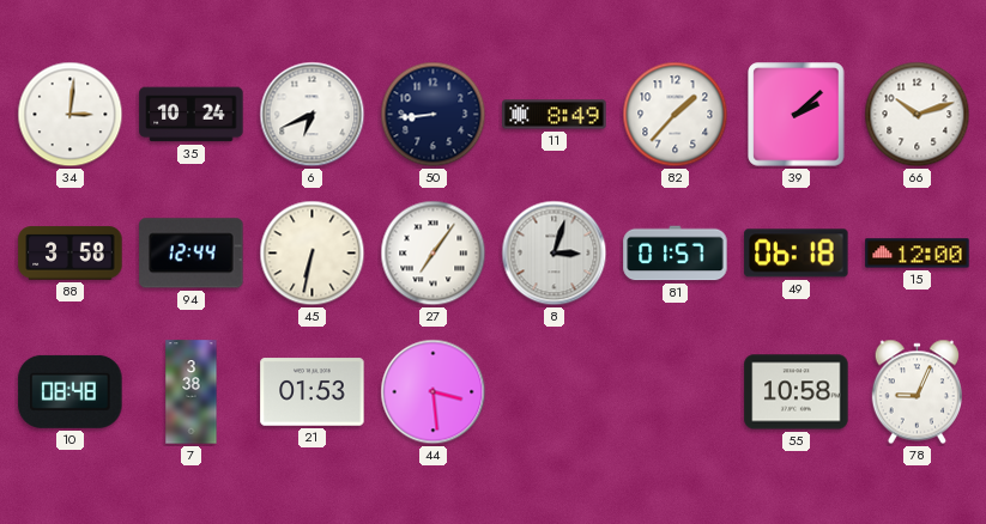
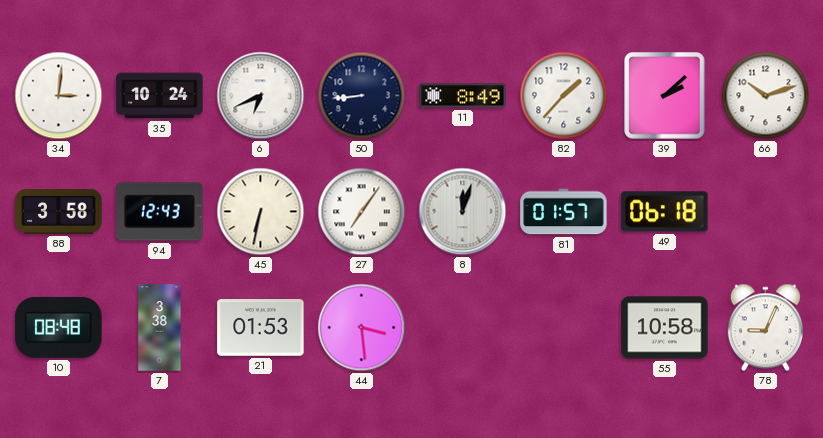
94: 12:44 -> 12:43 (160, 212)
8: 3:03 -> 12:03 (463, 212)
15: 12:00 -> none (918, 254)
